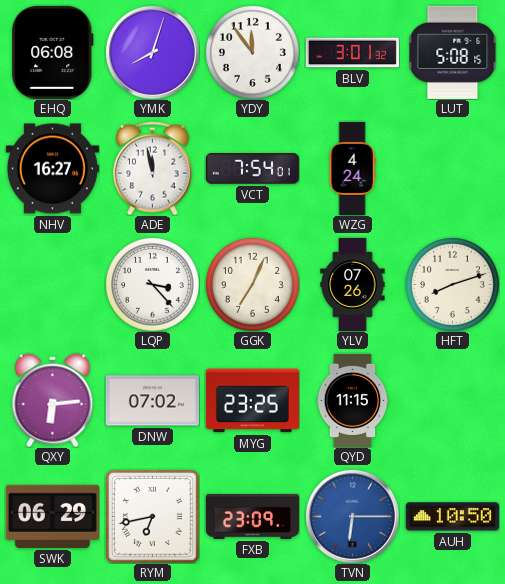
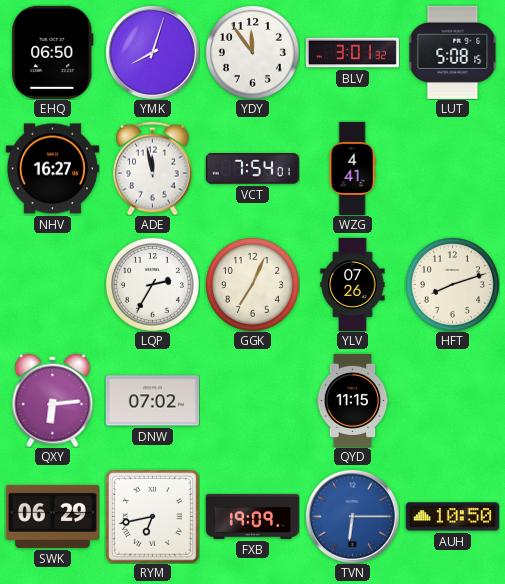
EHQ: 06:08 -> 06:50 (53, 52)
WZG: 4:24 -> 4:41 (352, 168)
LQP: 3:23 -> 2:35 (152, 284)
MYG: 23:25 -> none (252, 401)
FXB: 23:09 -> 19:09 (252, 516)
